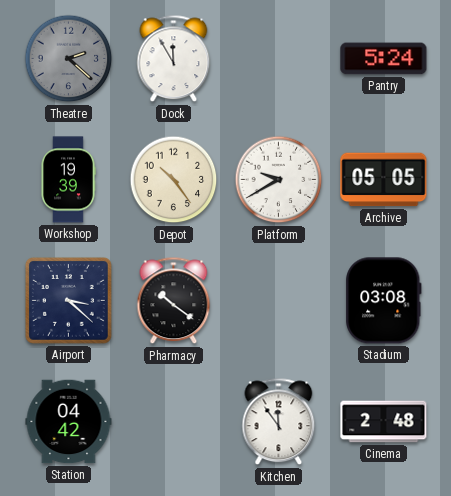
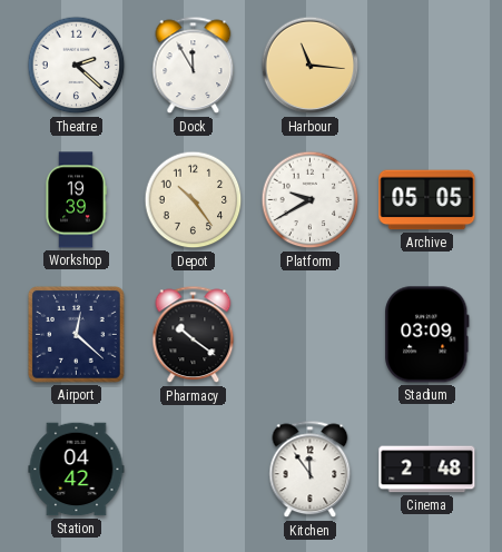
Theatre dial: grey -> white (77, 66)
Harbour: none -> 11:16 (311, 66)
Pantry: 5:24 -> none (384, 59)
Airport: 3:22 -> 12:22 (76, 334)
Stadium: 03:08 -> 03:09 (427, 335)
